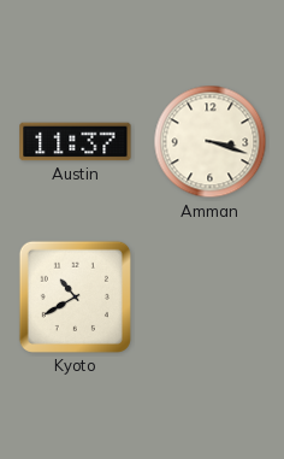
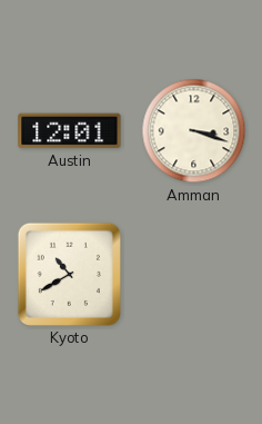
Austin: 11:37 -> 12:01 (70, 131)
